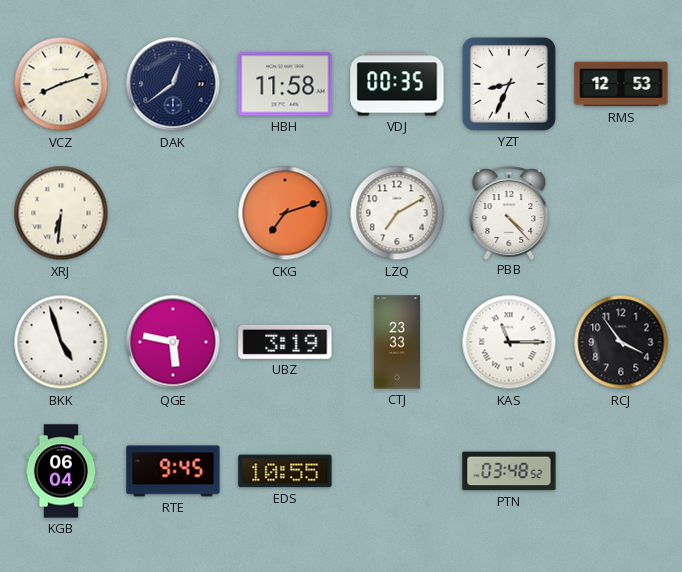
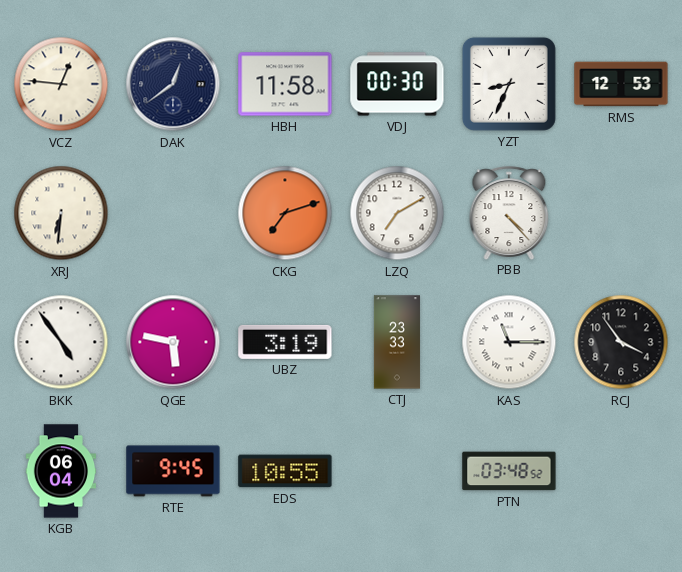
VCZ: 8:12 -> 12:46 (61, 84)
VDJ: 00:35 -> 00:30 (397, 84)
BKK: 4:57 -> 4:54 (61, 342)
